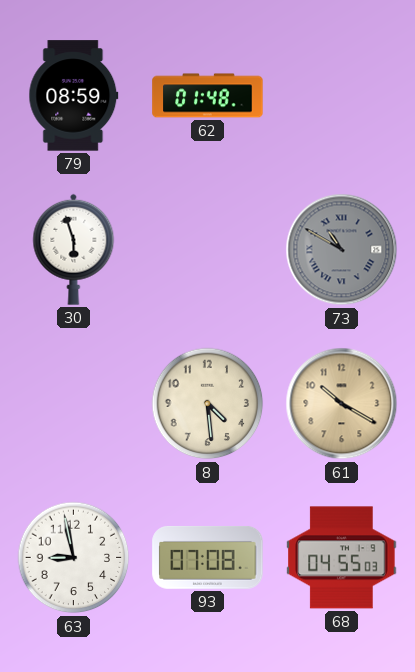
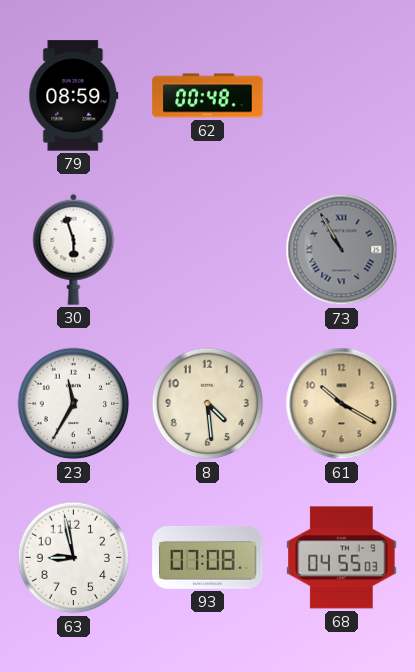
62: 01:48 -> 00:48 (208, 96)
73: 10:50 -> 10:55 (342, 250)
23: none -> 11:35 (74, 404)
